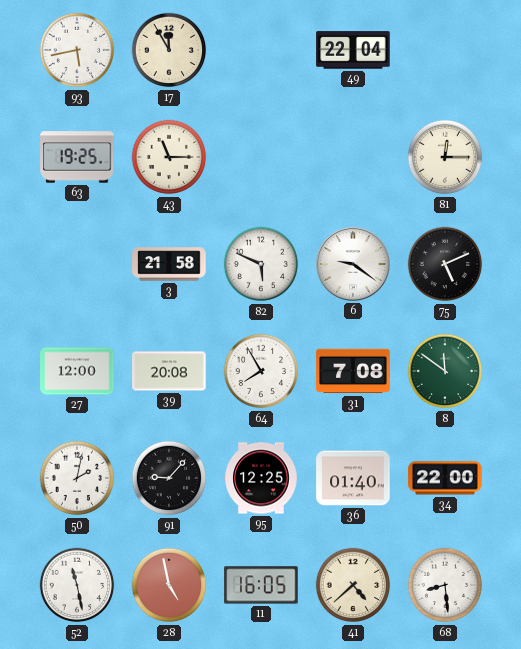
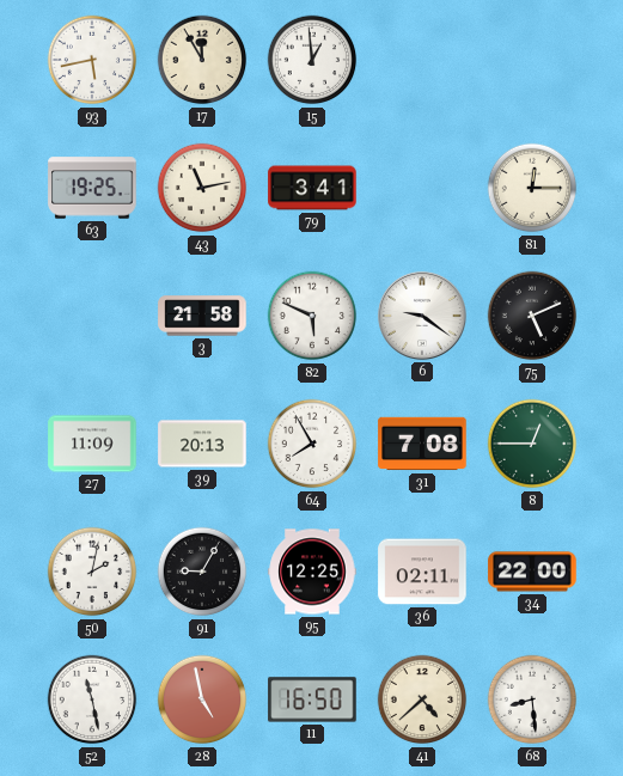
15: none -> 12:59 (312, 60)
49: 22:04 -> none (353, 50)
43: 11:15 -> 11:13 (202, 188)
79: none -> 3:41 (312, 188)
27: 12:00 -> 11:09 (92, 444)
39: 20:08 -> 20:13 (202, 444)
8: 11:51 -> 12:45 (532, 444)
91: 9:07 -> 9:05 (202, 572)
36: 01:40 -> 02:11 (422, 572)
11: 16:05 -> 16:50 (312, 699)
